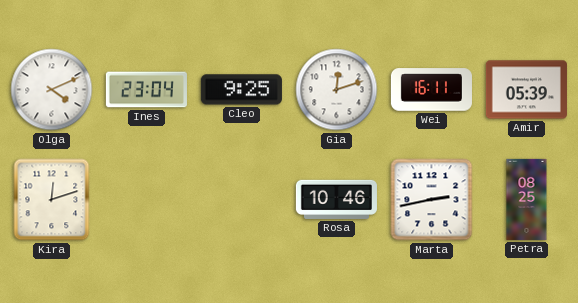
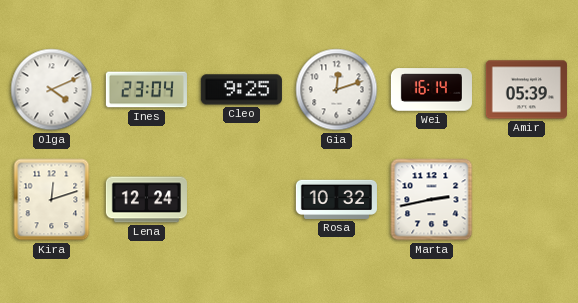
Wei: 16:11 -> 16:14 (431, 90)
Lena: none -> 12:24 (146, 200)
Rosa: 10:46 -> 10:32 (336, 199)
Petra: 08:25 -> none (527, 199)
